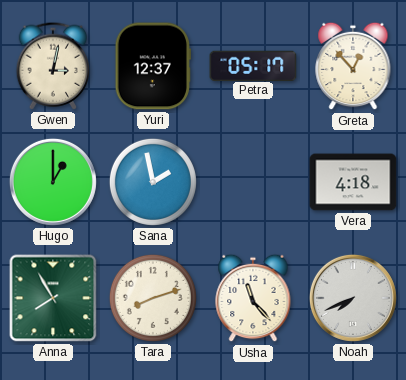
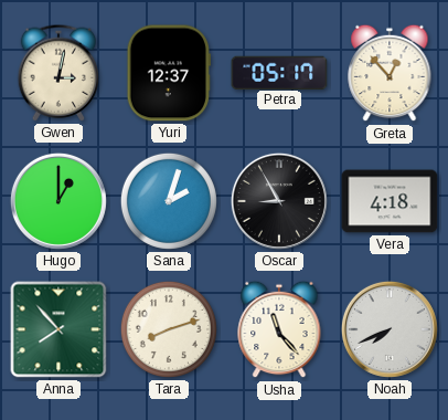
Sana: 1:58 -> 2:03 (169, 201)
Oscar: none -> 8:55 (279, 201)
Anna: 7:55 -> 7:53 (58, 329)
